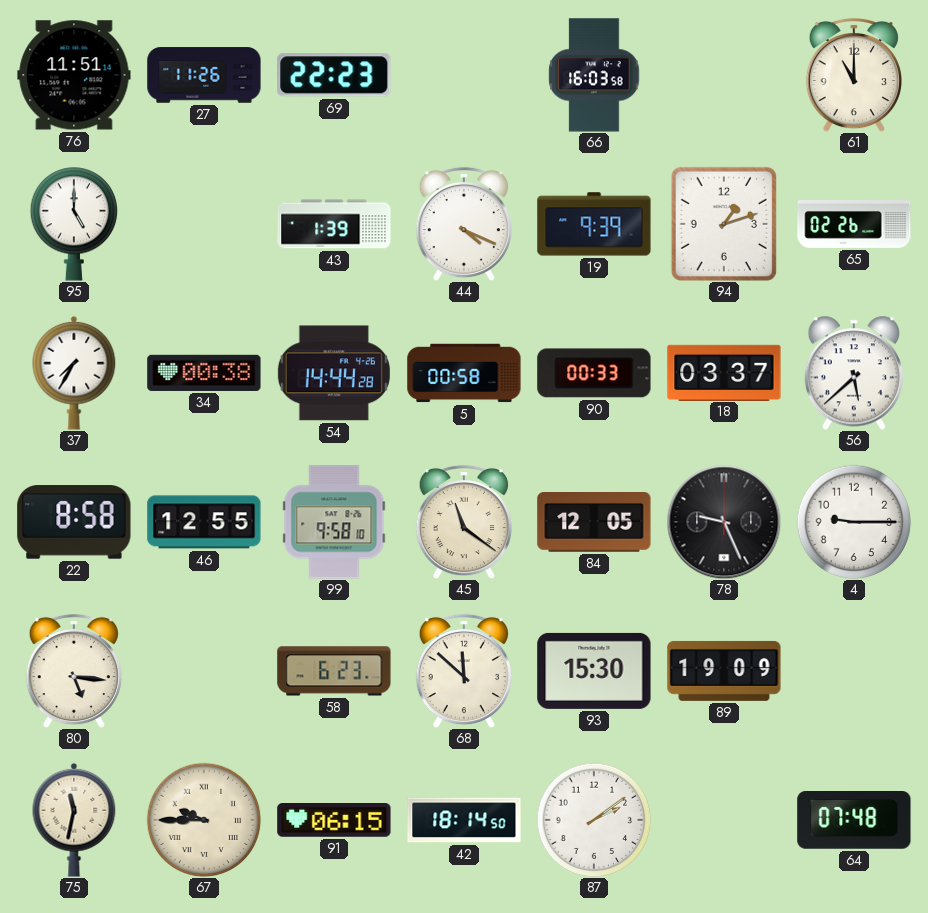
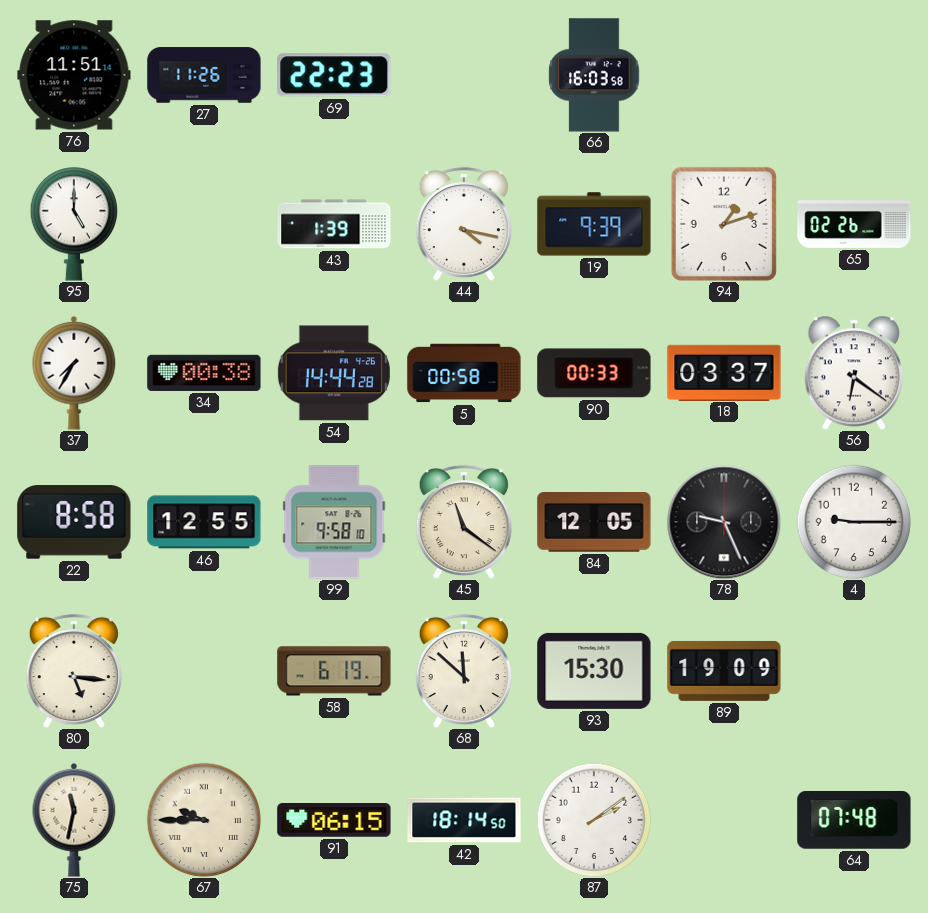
61: 11:00 -> none (854, 75)
44: 4:19 -> 4:17 (464, 224)
56: 5:38 -> 6:21 (854, 373)
58: 6:23 -> 6:19 (334, 671)
